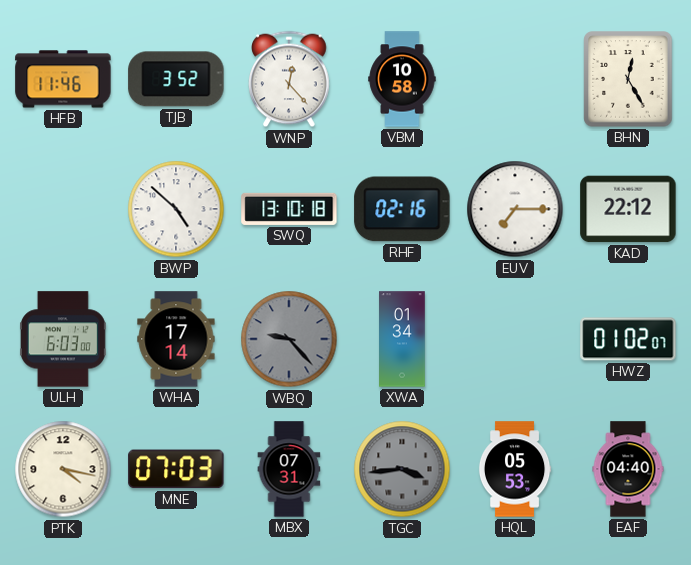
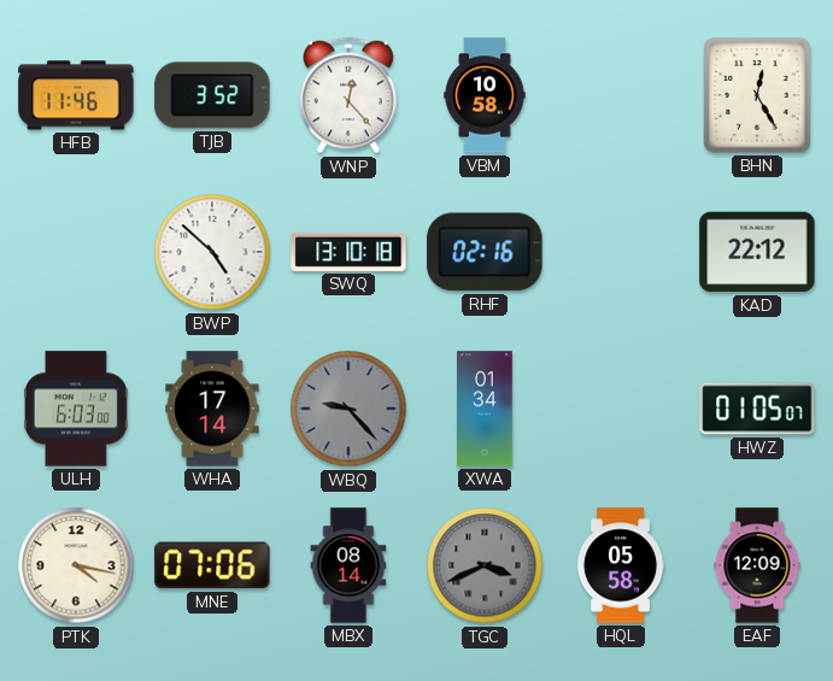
EUV: 7:15 -> none (515, 209)
HWZ: 01:02 -> 01:05 (757, 409)
MNE: 07:03 -> 07:06 (212, 565)
MBX: 07:31 -> 08:14 (348, 565)
TGC: 3:44 -> 3:41 (485, 565)
HQL: 05:53 -> 05:58 (621, 565)
EAF: 04:40 -> 12:09 (757, 565)
